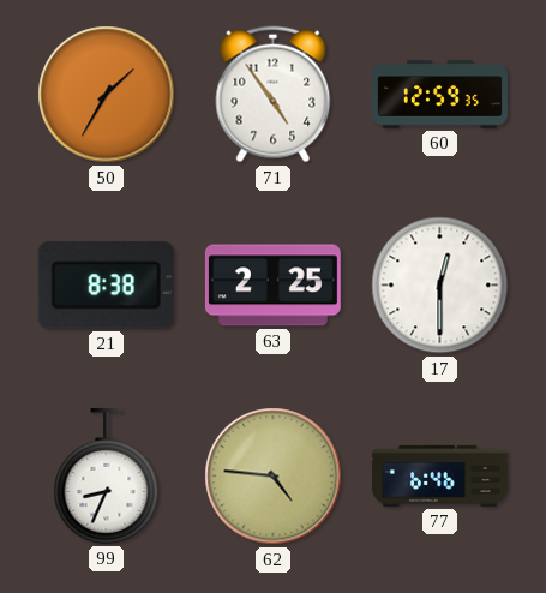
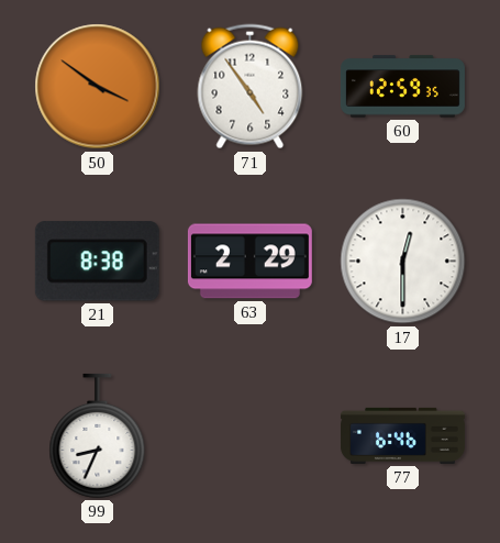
50: 1:35 -> 3:51 (98, 87)
63: 2:25 -> 2:29 (249, 262)
62: 4:46 -> none (274, 477)
